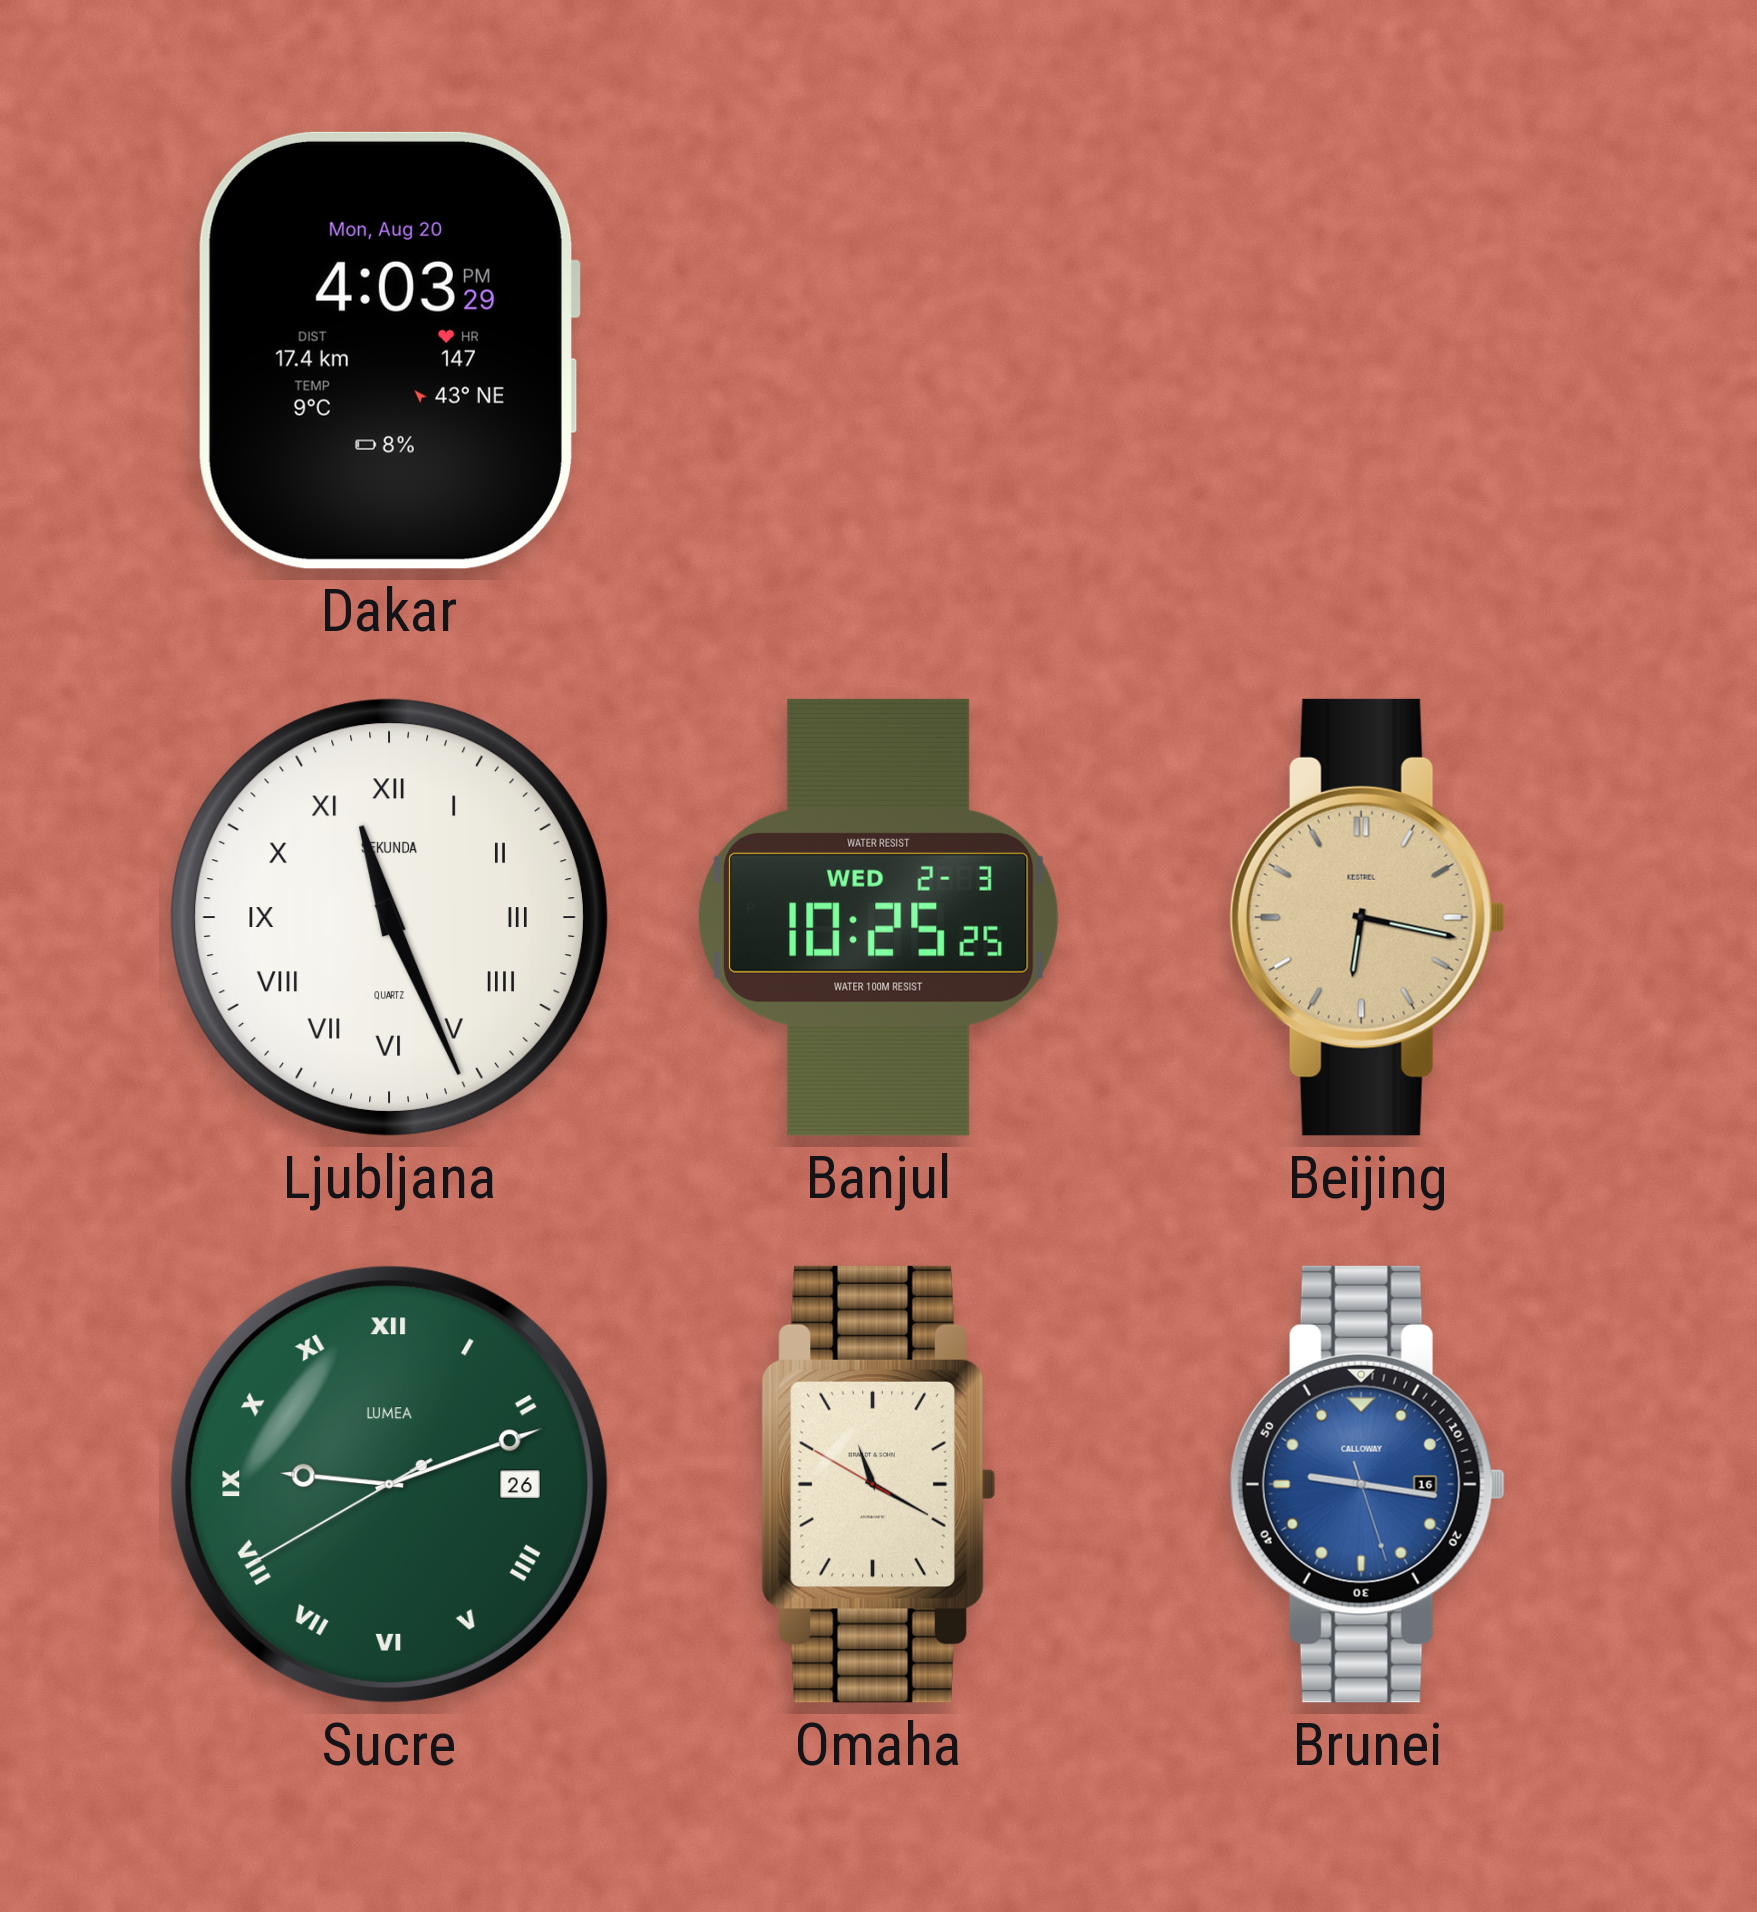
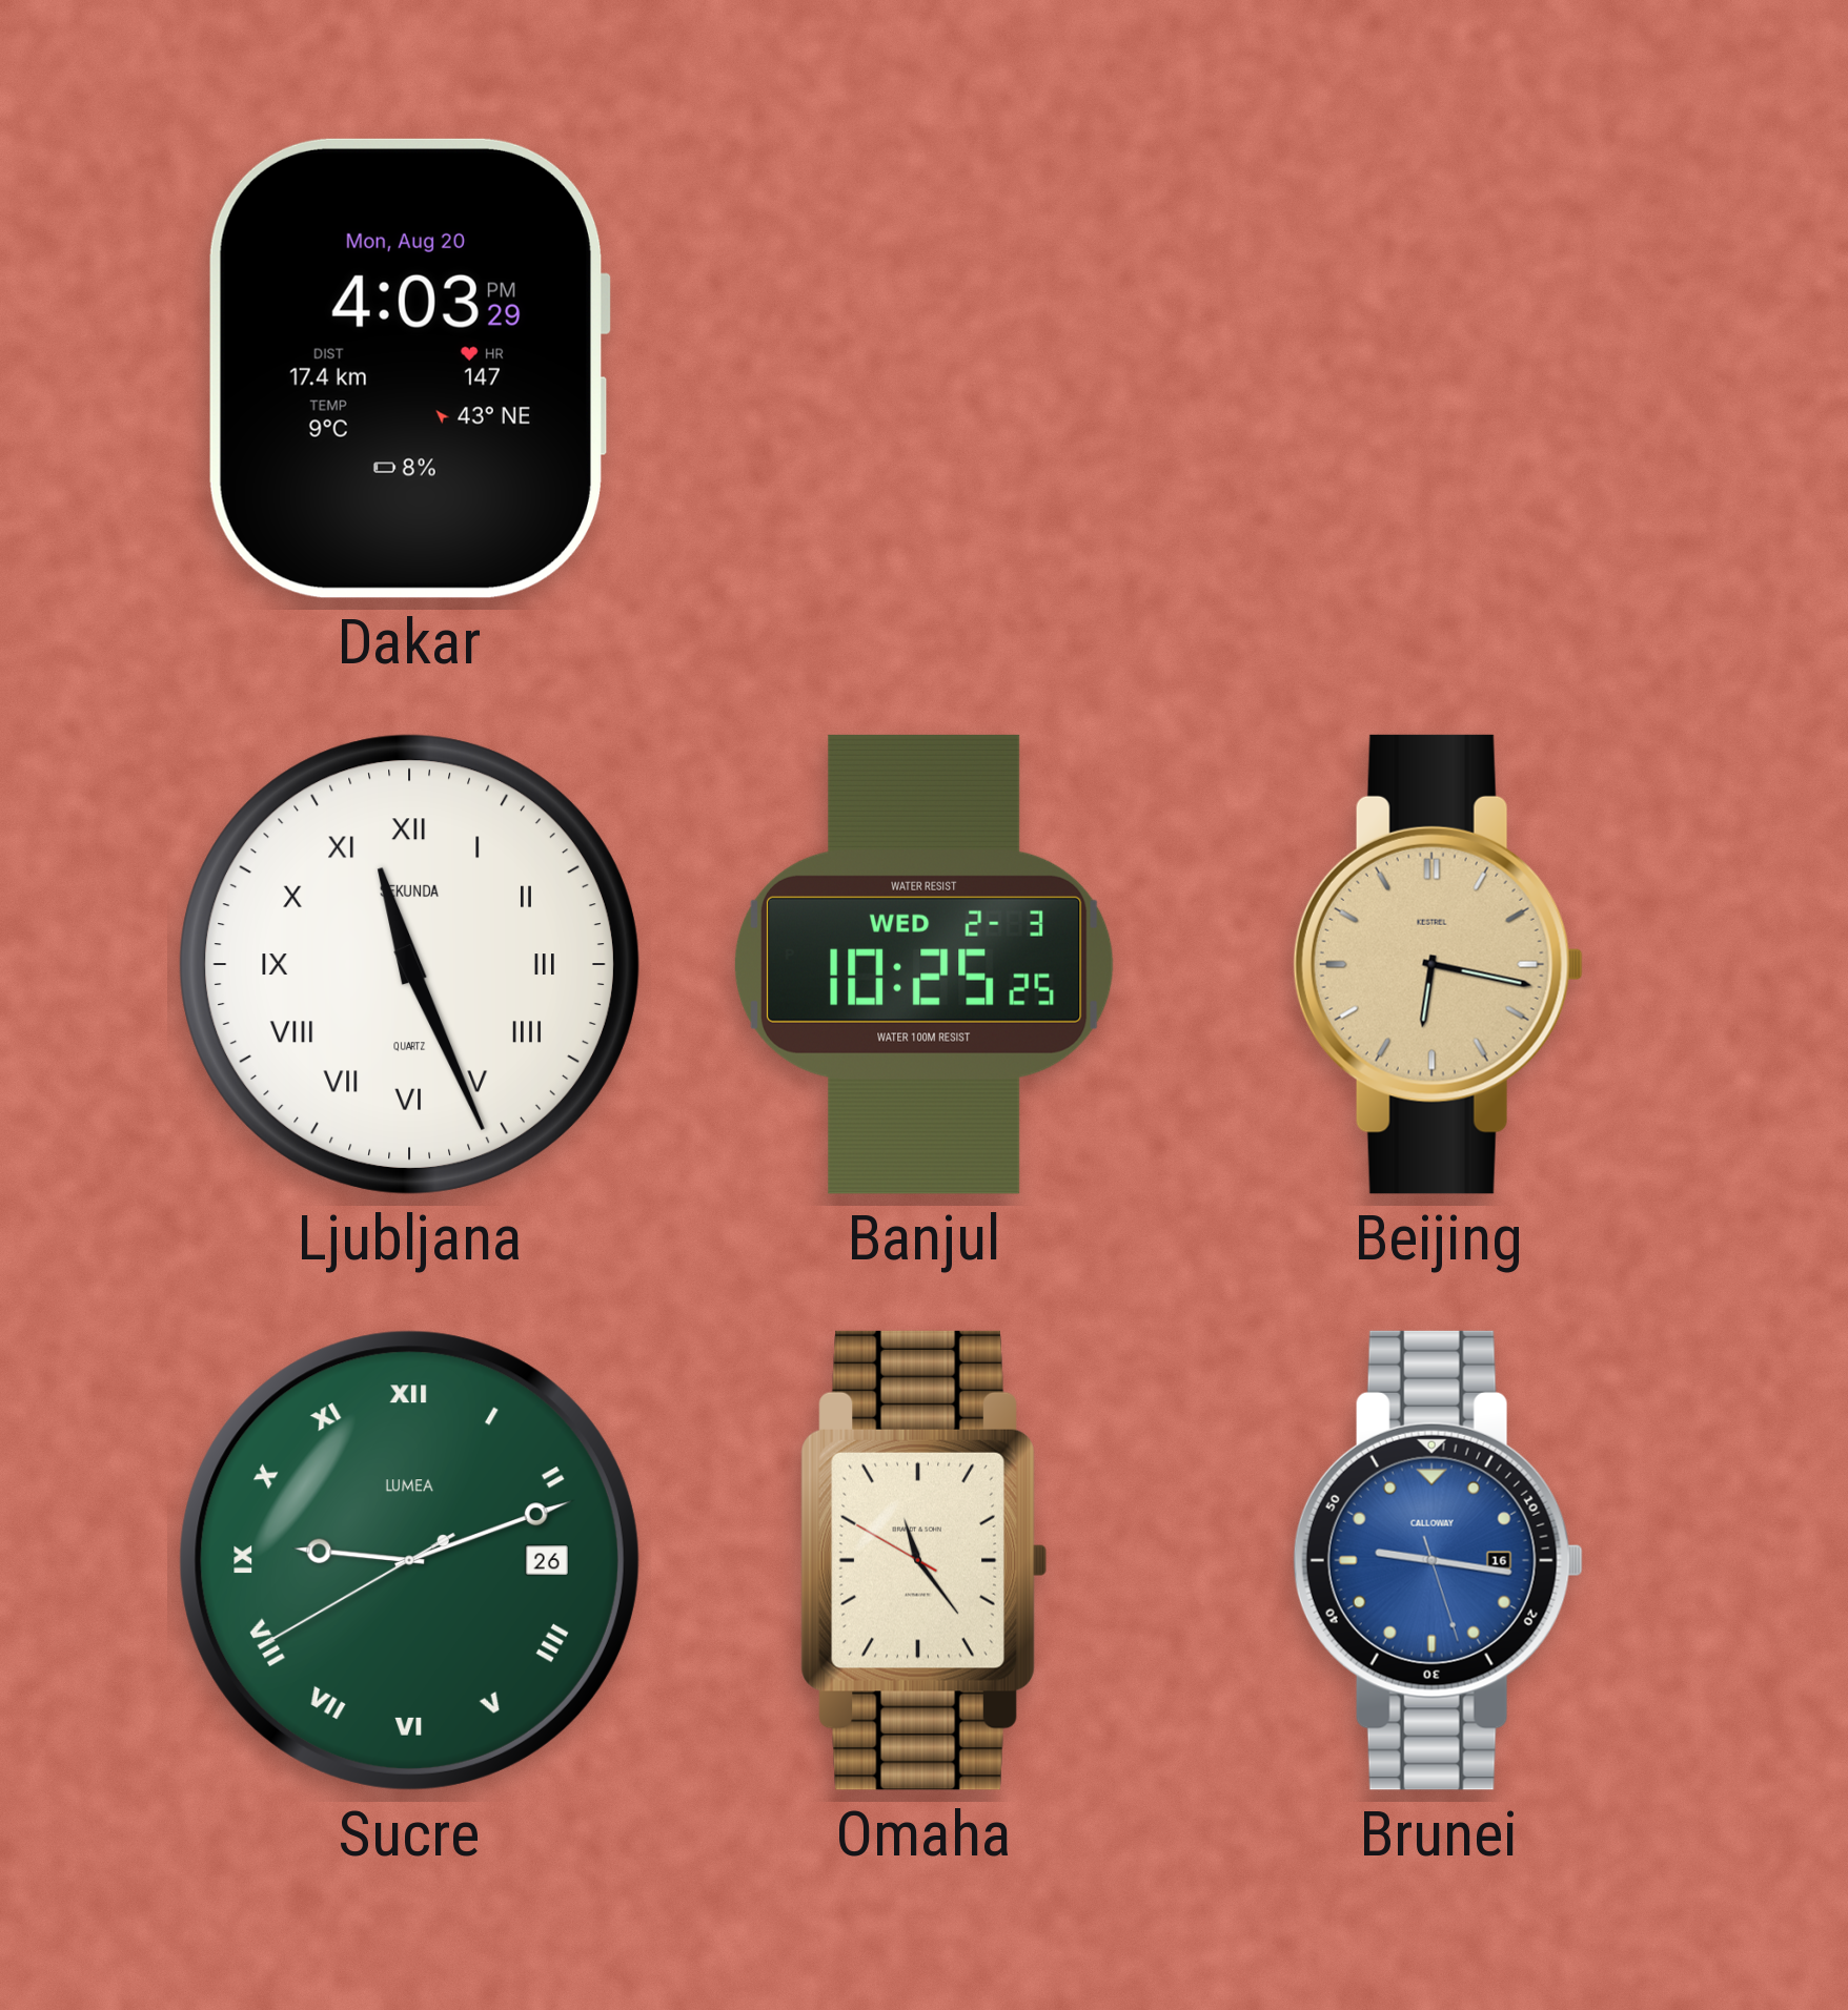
Omaha: 11:19 -> 11:23 (923, 1560)
